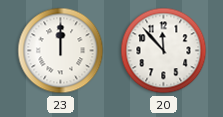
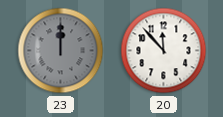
23 dial: white -> grey (61, 51)
